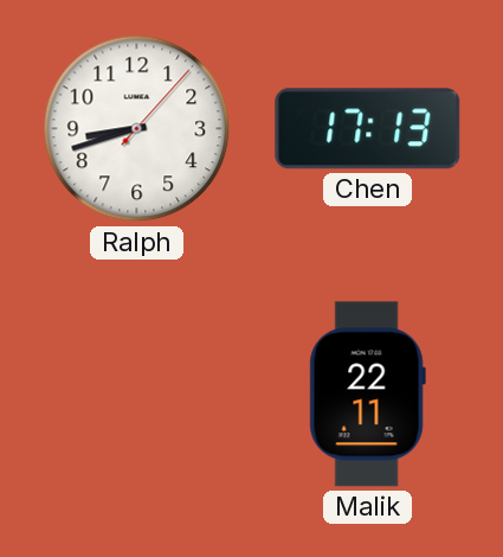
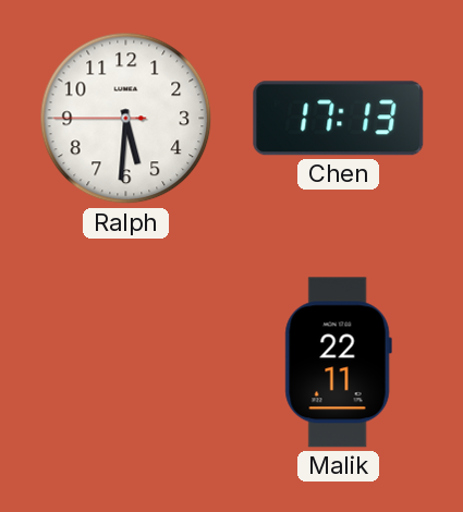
Ralph: 8:42 -> 5:30 (126, 119)
